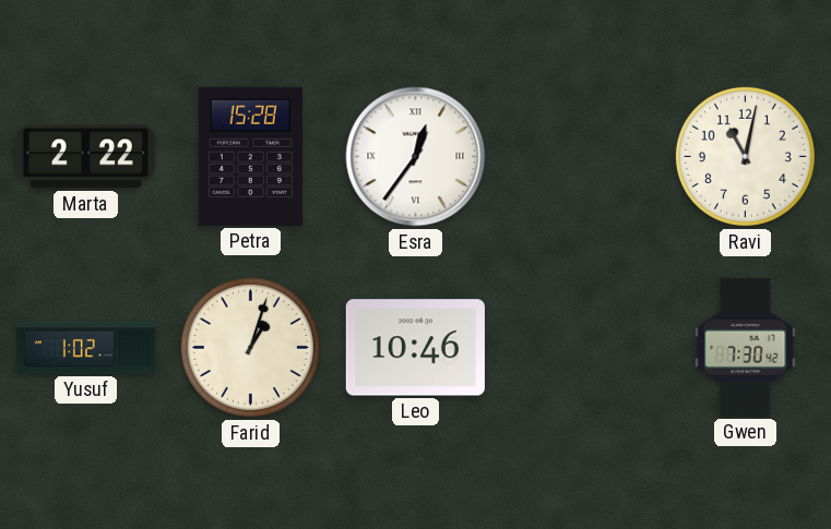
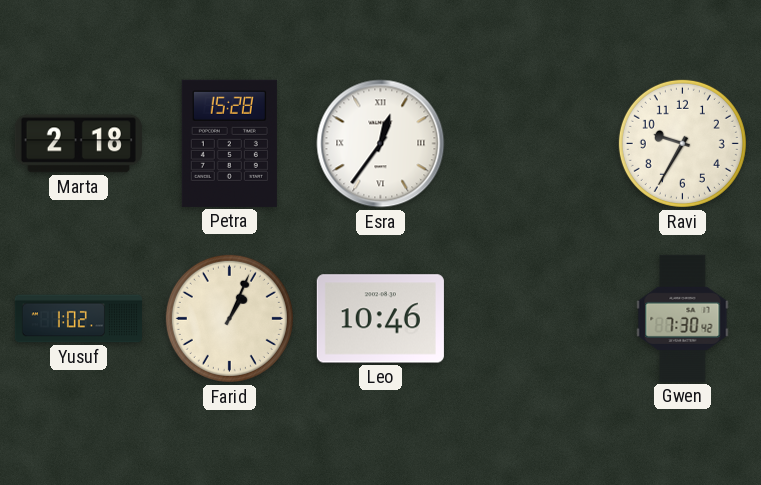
Marta: 2:22 -> 2:18 (78, 144)
Ravi: 11:02 -> 9:35 (682, 143)
Farid: 1:03 -> 1:04 (229, 318)
